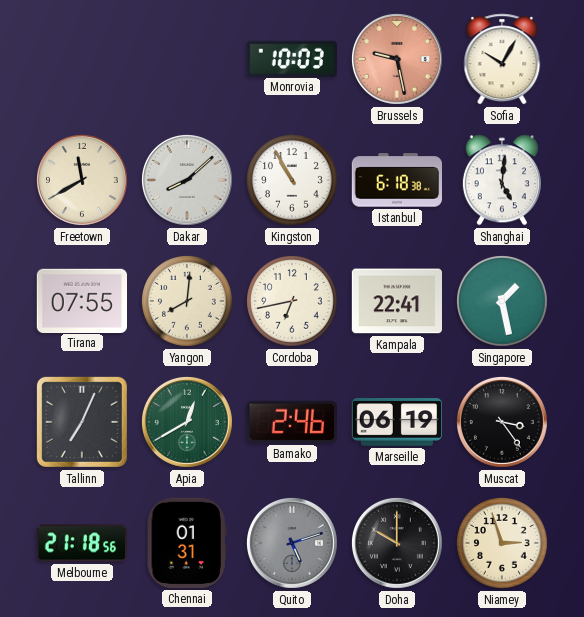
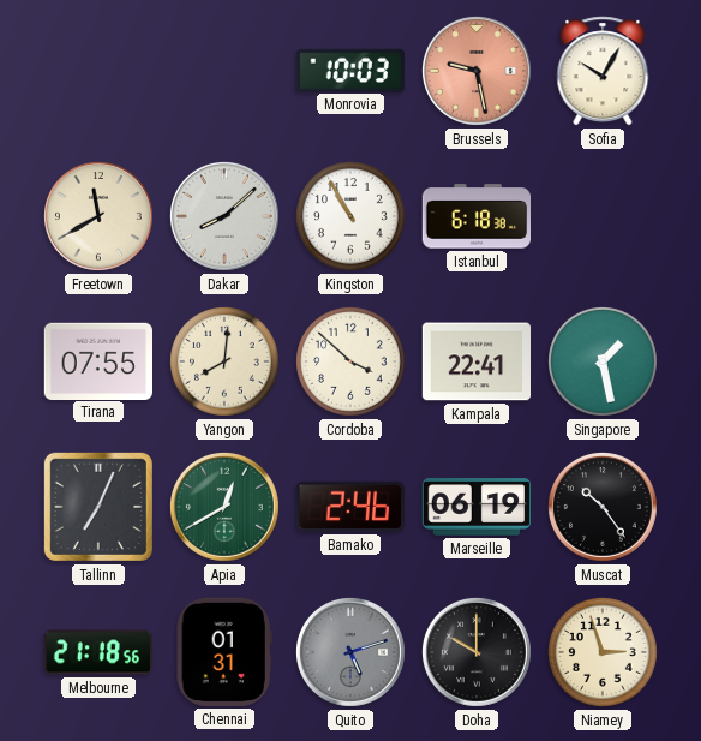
Shanghai: 5:01 -> none (502, 180)
Cordoba: 6:43 -> 3:52 (352, 363)
Muscat: 3:24 -> 10:24 (603, 507)
